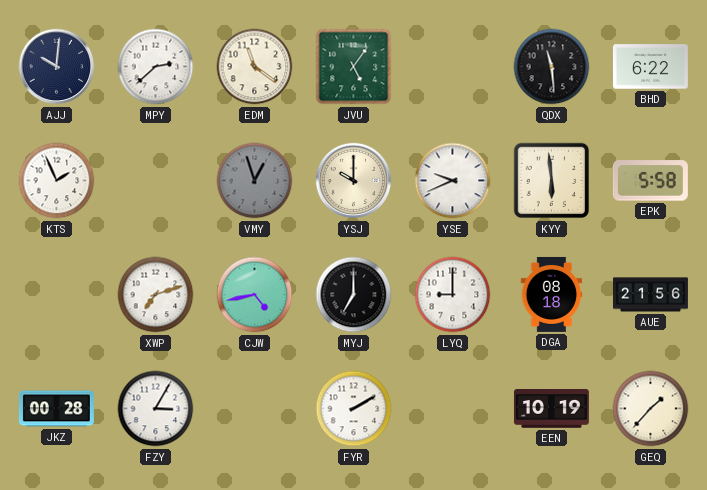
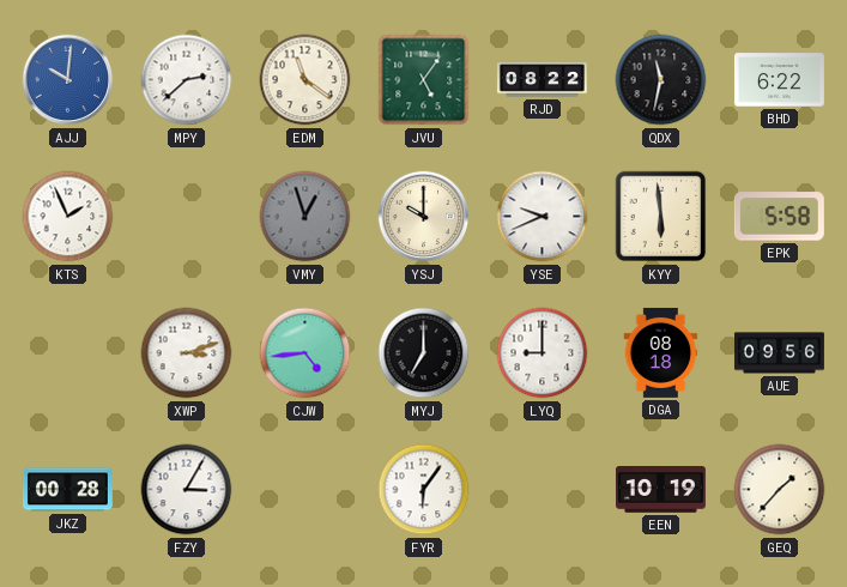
AJJ dial: navy -> blue (68, 80)
RJD: none -> 08:22 (542, 80)
QDX: 11:29 -> 11:32 (661, 80)
XWP: 7:12 -> 3:12 (187, 353)
CJW: 4:43 -> 4:44 (305, 353)
AUE: 21:56 -> 09:56 (779, 353)
FYR: 2:10 -> 6:06 (424, 490)
